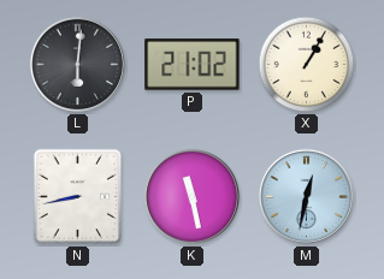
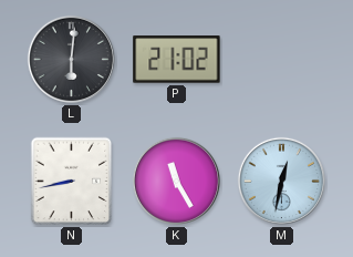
X: 1:05 -> none (307, 65)
K: 11:28 -> 11:25 (176, 181)
